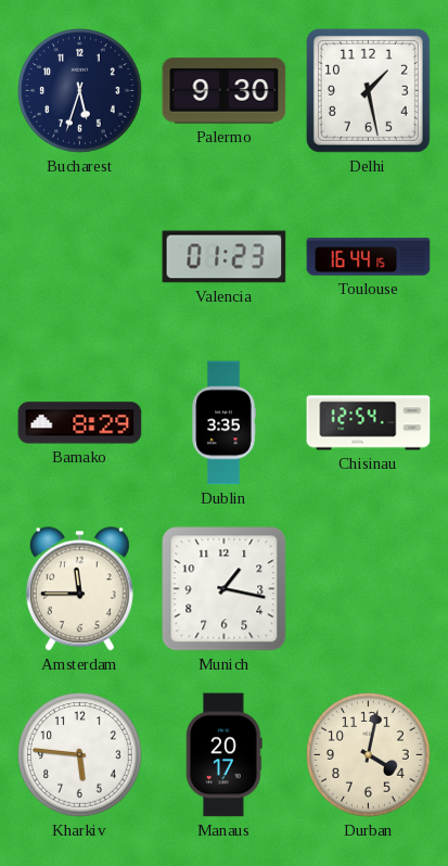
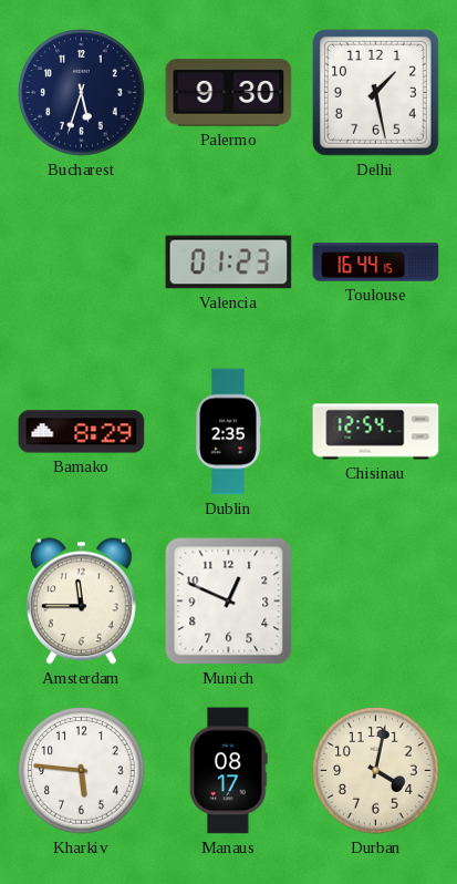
Dublin: 3:35 -> 2:35 (228, 432)
Munich: 1:17 -> 12:49 (229, 602)
Manaus: 20:17 -> 08:17 (229, 771)
